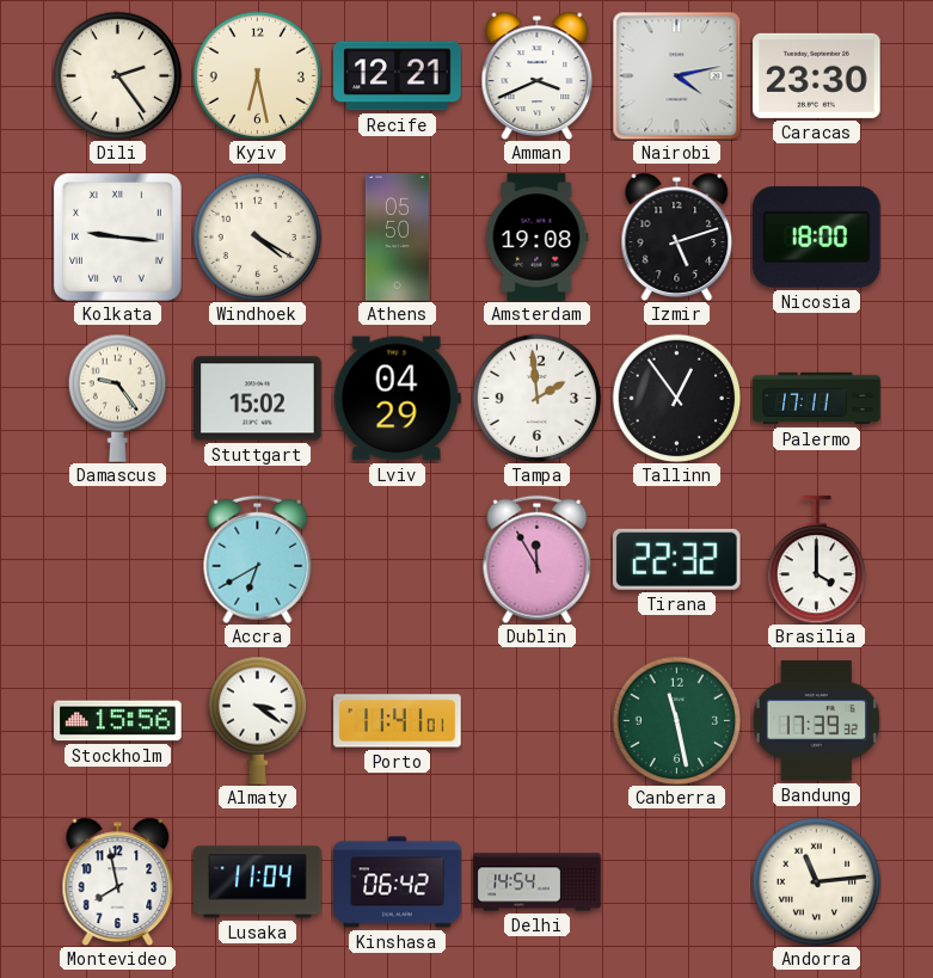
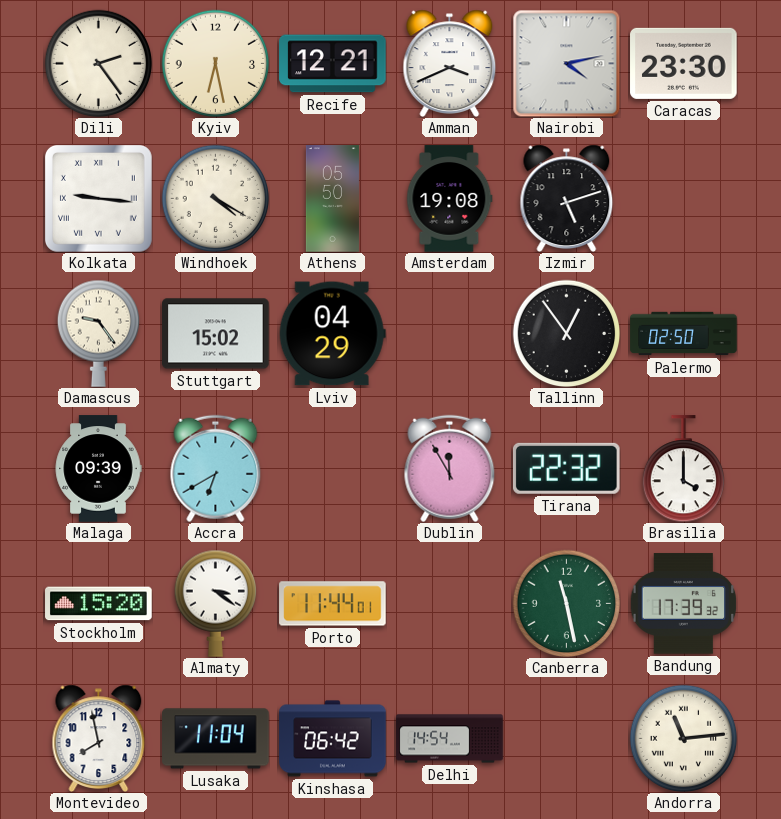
Nicosia: 18:00 -> none (817, 238)
Tampa: 1:59 -> none (536, 398)
Palermo: 17:11 -> 02:50 (684, 334)
Malaga: none -> 09:39 (98, 469)
Stockholm: 15:56 -> 15:20 (99, 604)
Porto: 11:41 -> 11:44 (333, 604)
